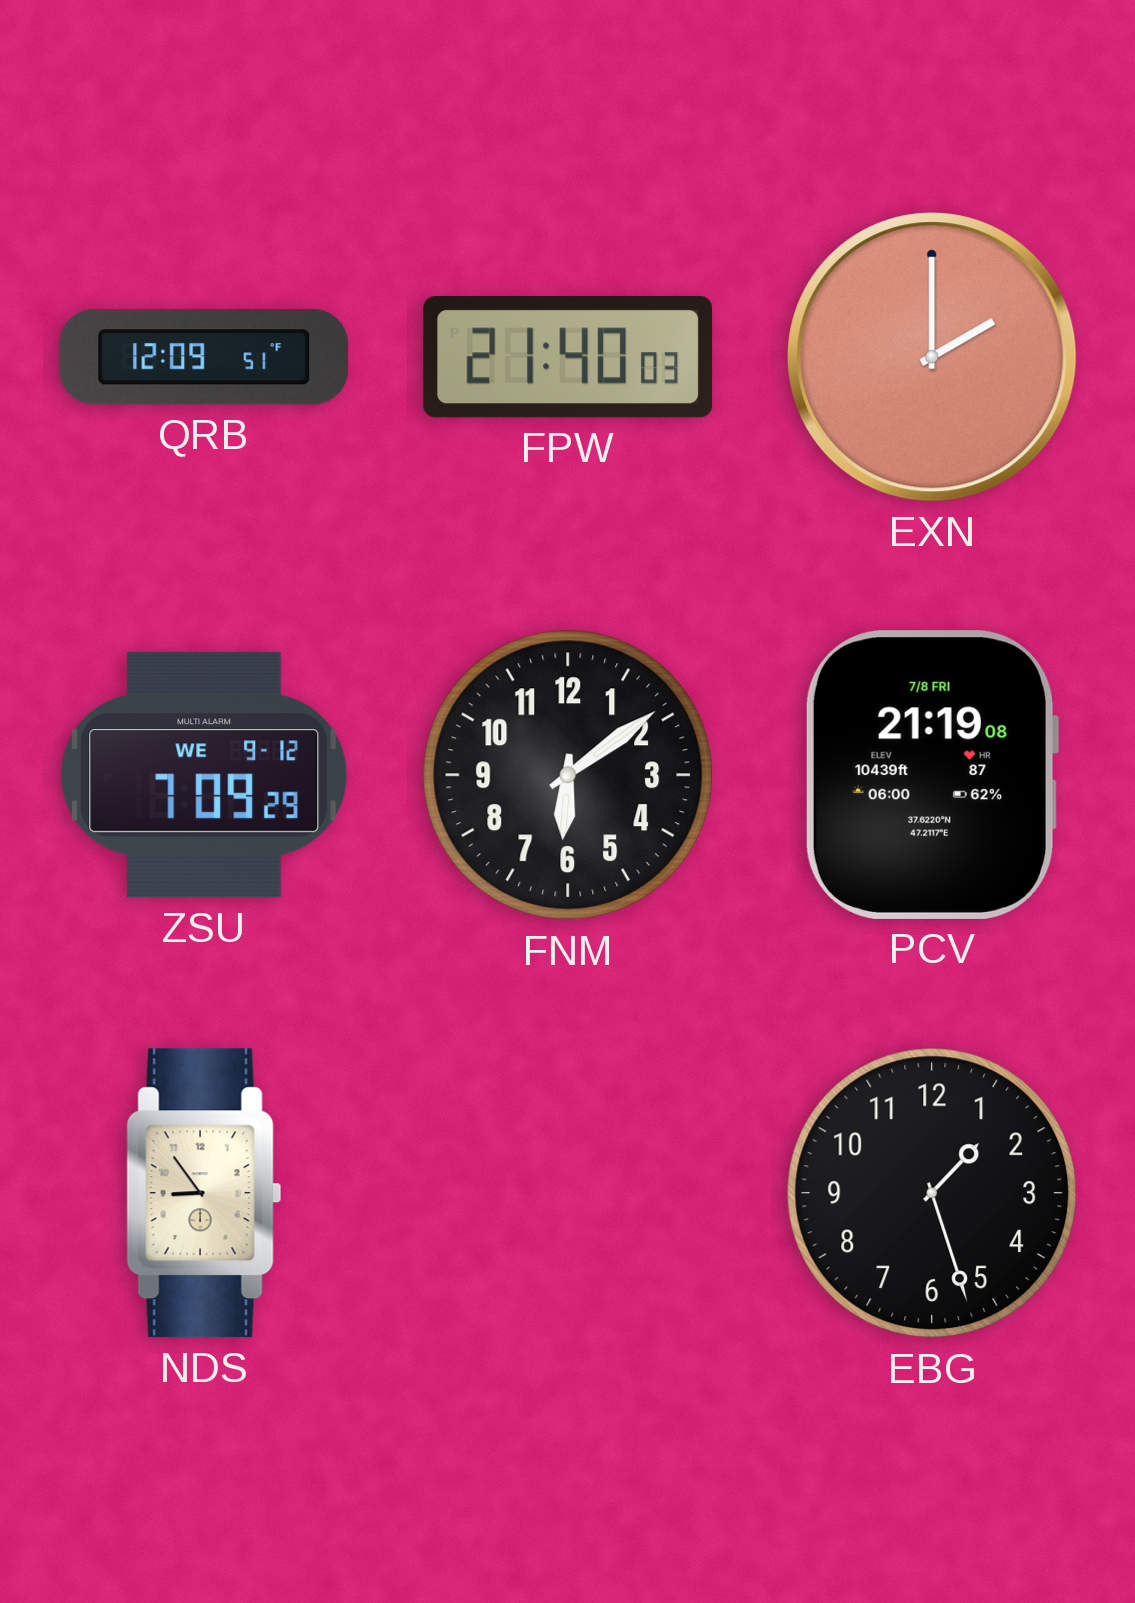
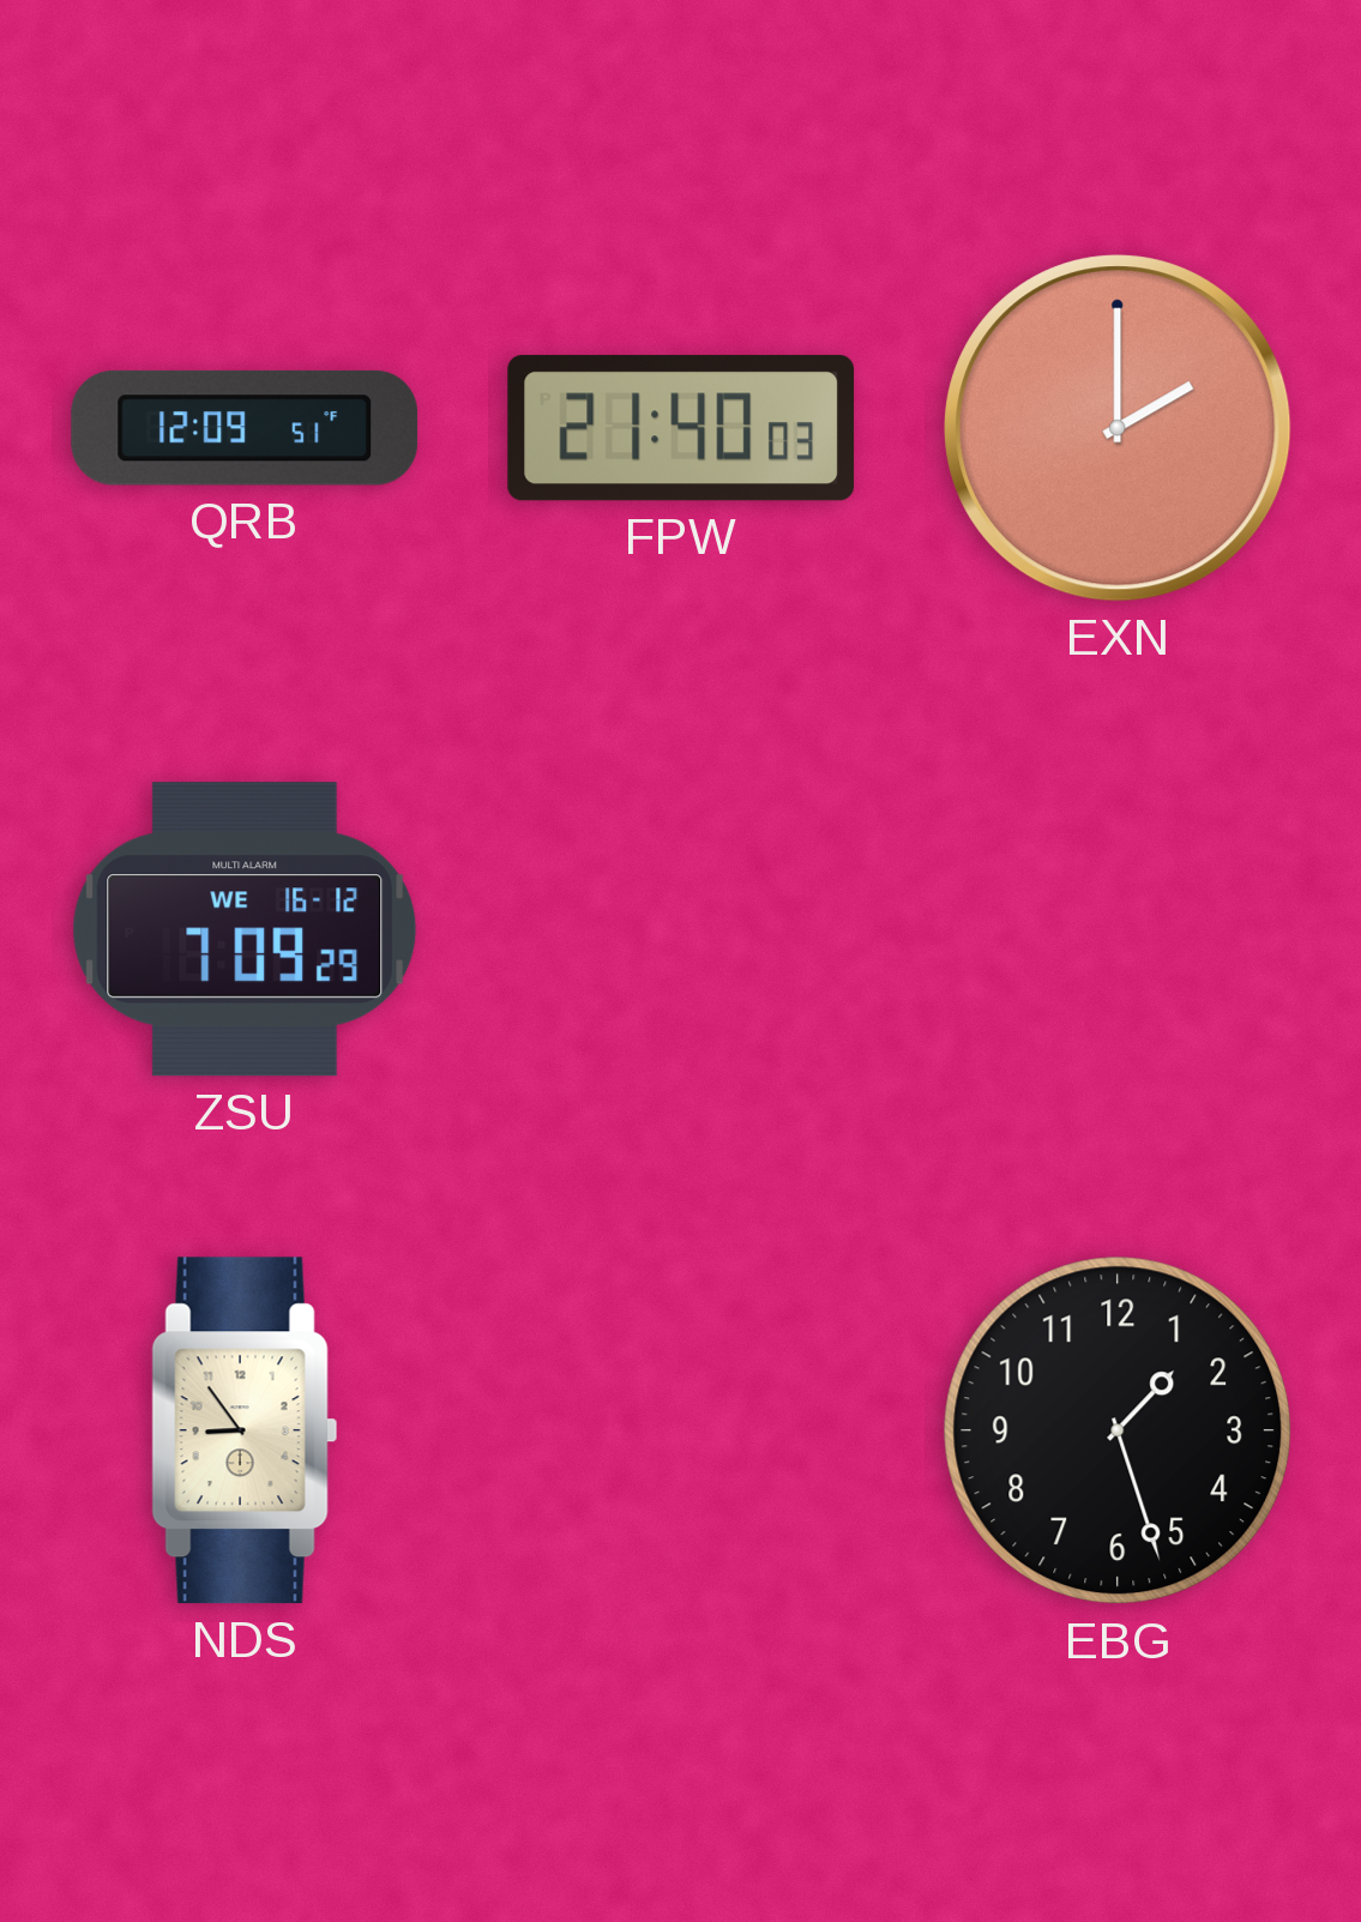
ZSU date: WE 9-12 -> WE 16-12 (245, 929)
FNM: 6:09 -> none (568, 775)
PCV: 21:19 -> none (932, 775)
